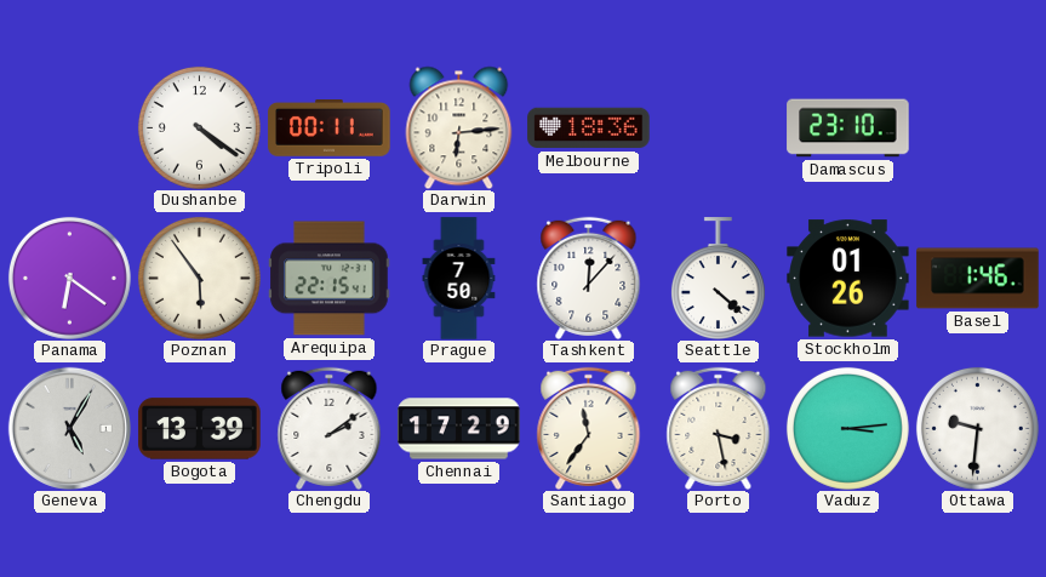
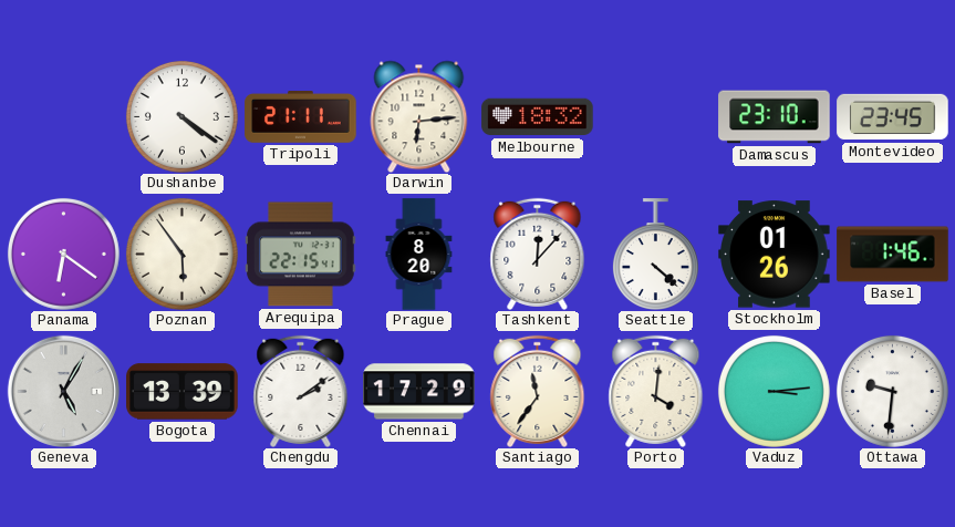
Tripoli: 00:11 -> 21:11 (301, 117)
Melbourne: 18:36 -> 18:32 (538, 117)
Montevideo: none -> 23:45 (893, 117)
Prague: 7:50 -> 8:20 (419, 255)
Porto: 3:28 -> 4:01 (656, 391)
